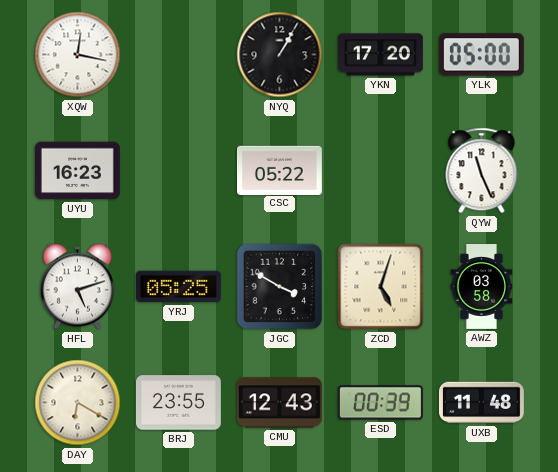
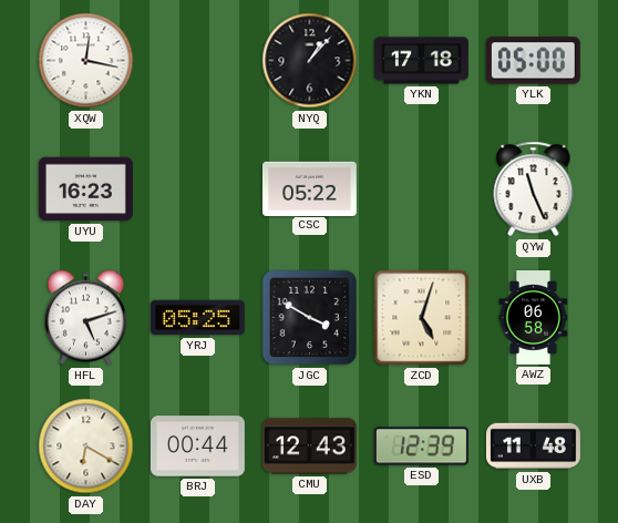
NYQ: 1:05 -> 1:07 (310, 61)
YKN: 17:20 -> 17:18 (421, 61)
AWZ: 03:58 -> 06:58 (534, 318)
BRJ: 23:55 -> 00:44 (197, 447)
ESD: 00:39 -> 12:39 (421, 447)
